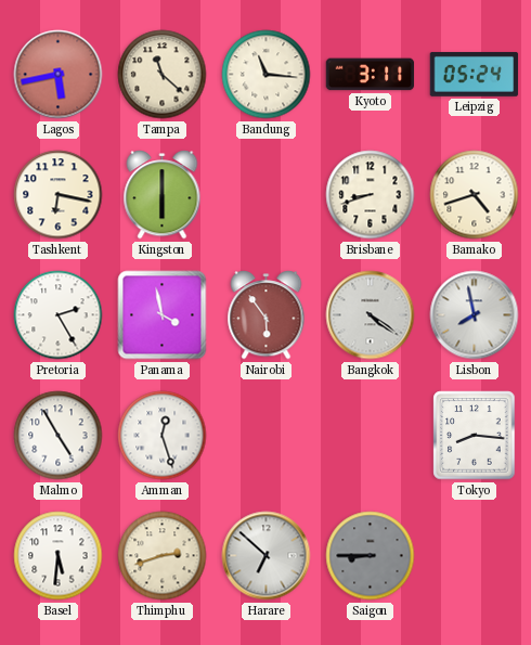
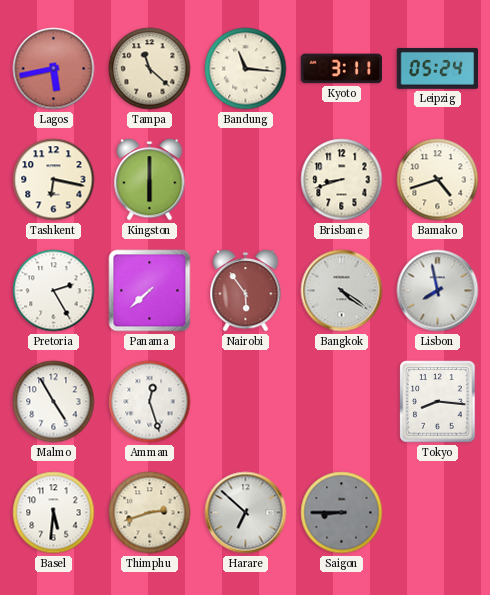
Panama: 3:58 -> 7:38 (150, 291)
